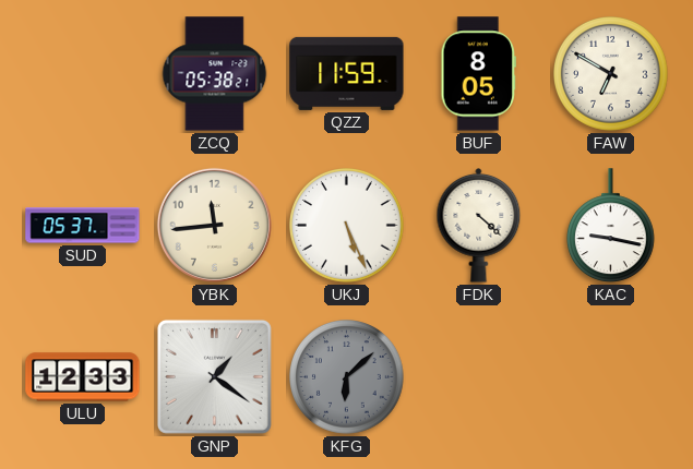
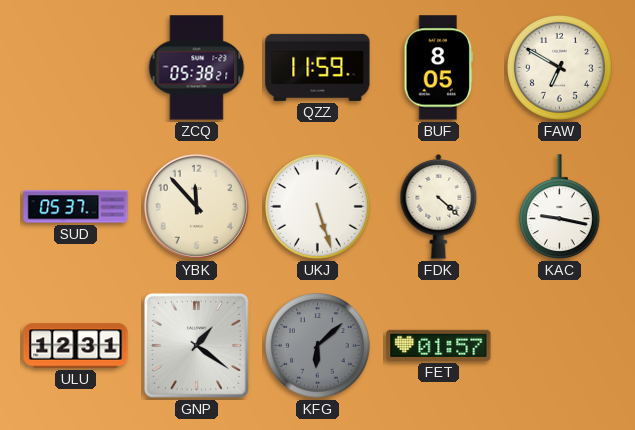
YBK: 11:44 -> 11:53 (196, 206)
UKJ: 5:26 -> 5:27 (318, 207)
ULU: 12:33 -> 12:31 (76, 346)
FET: none -> 01:57 (439, 345)
